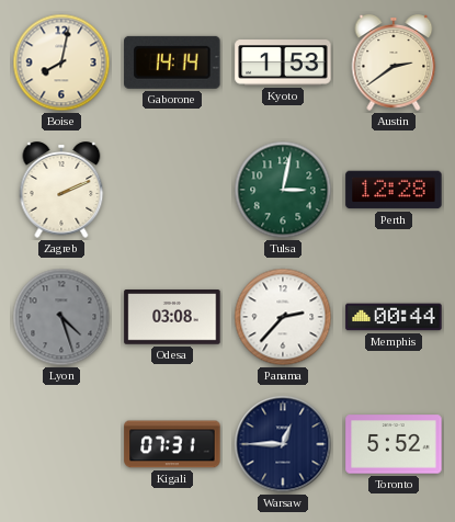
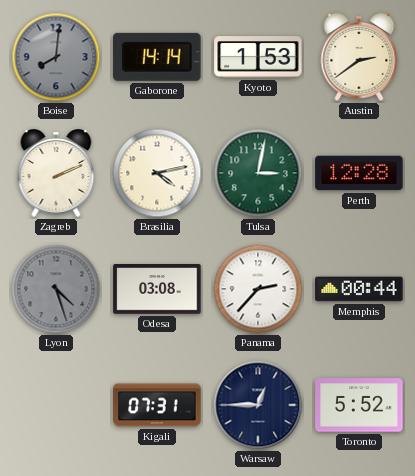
Boise: 8:02 -> 8:01 (56, 57)
Boise dial: cream -> grey (56, 57)
Brasilia: none -> 4:13 (157, 173)
